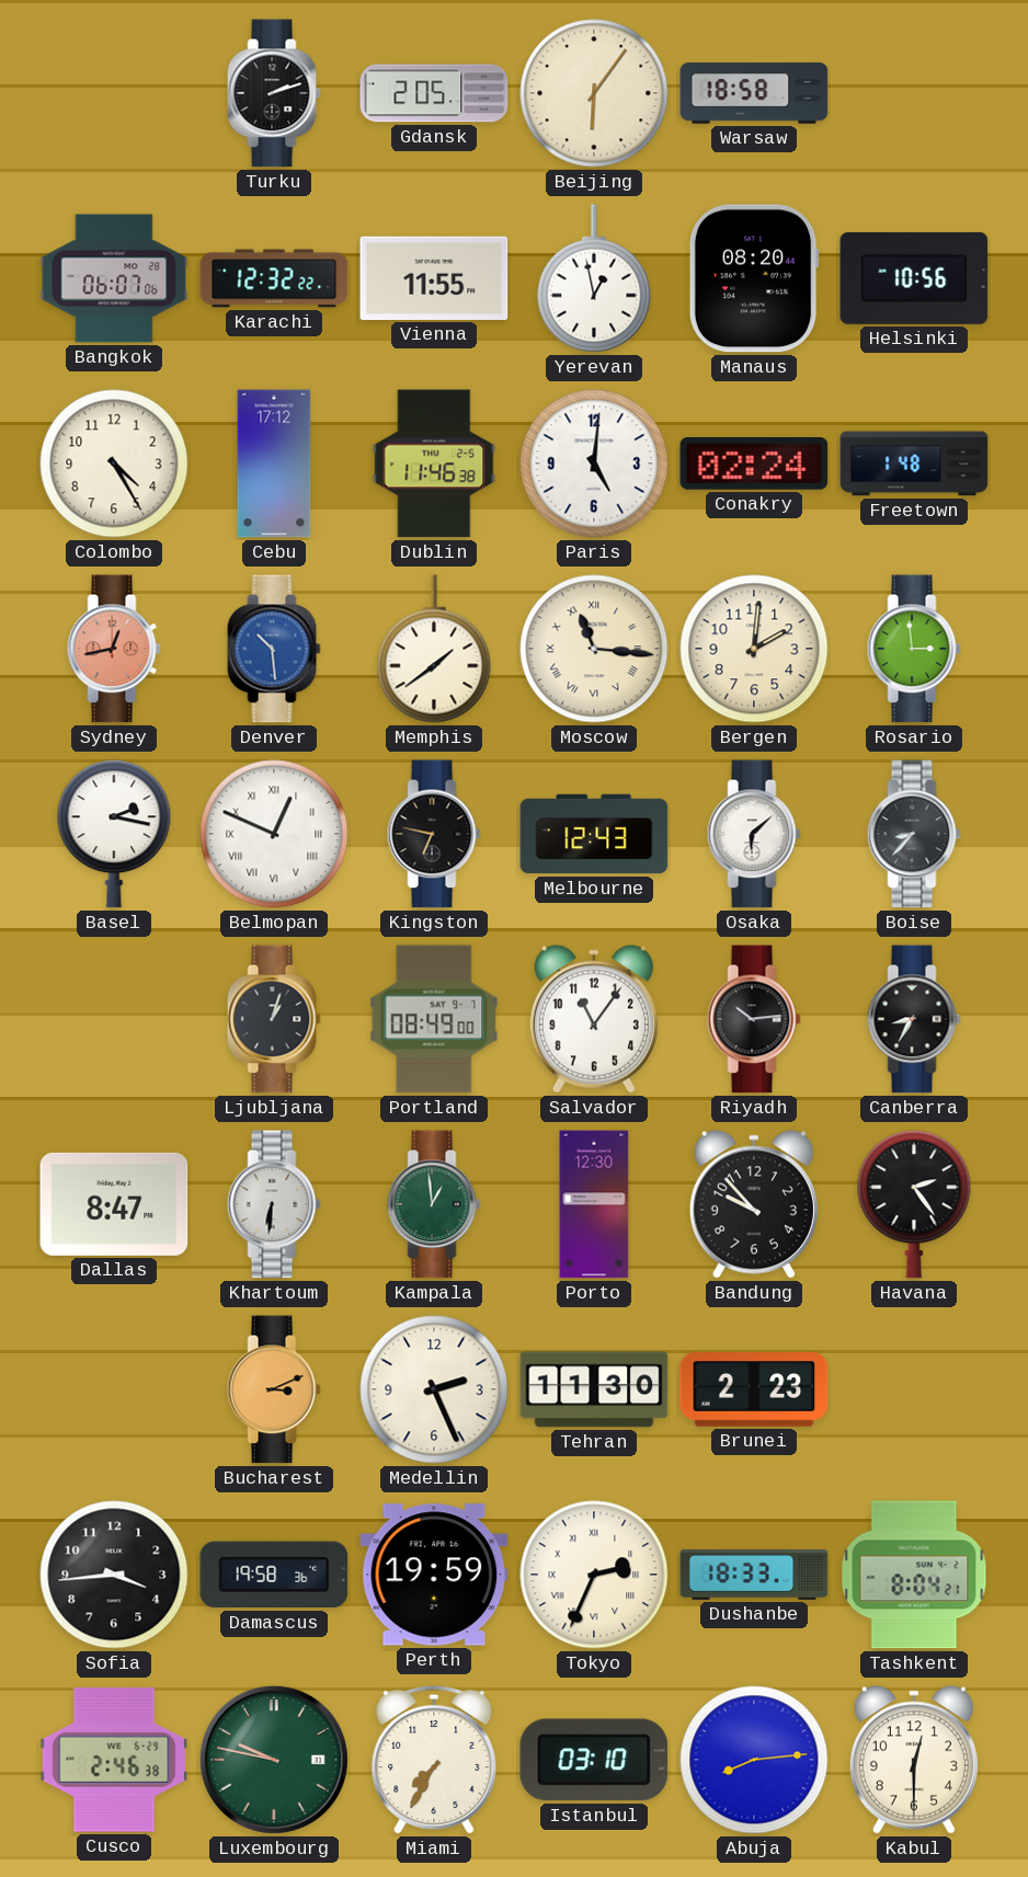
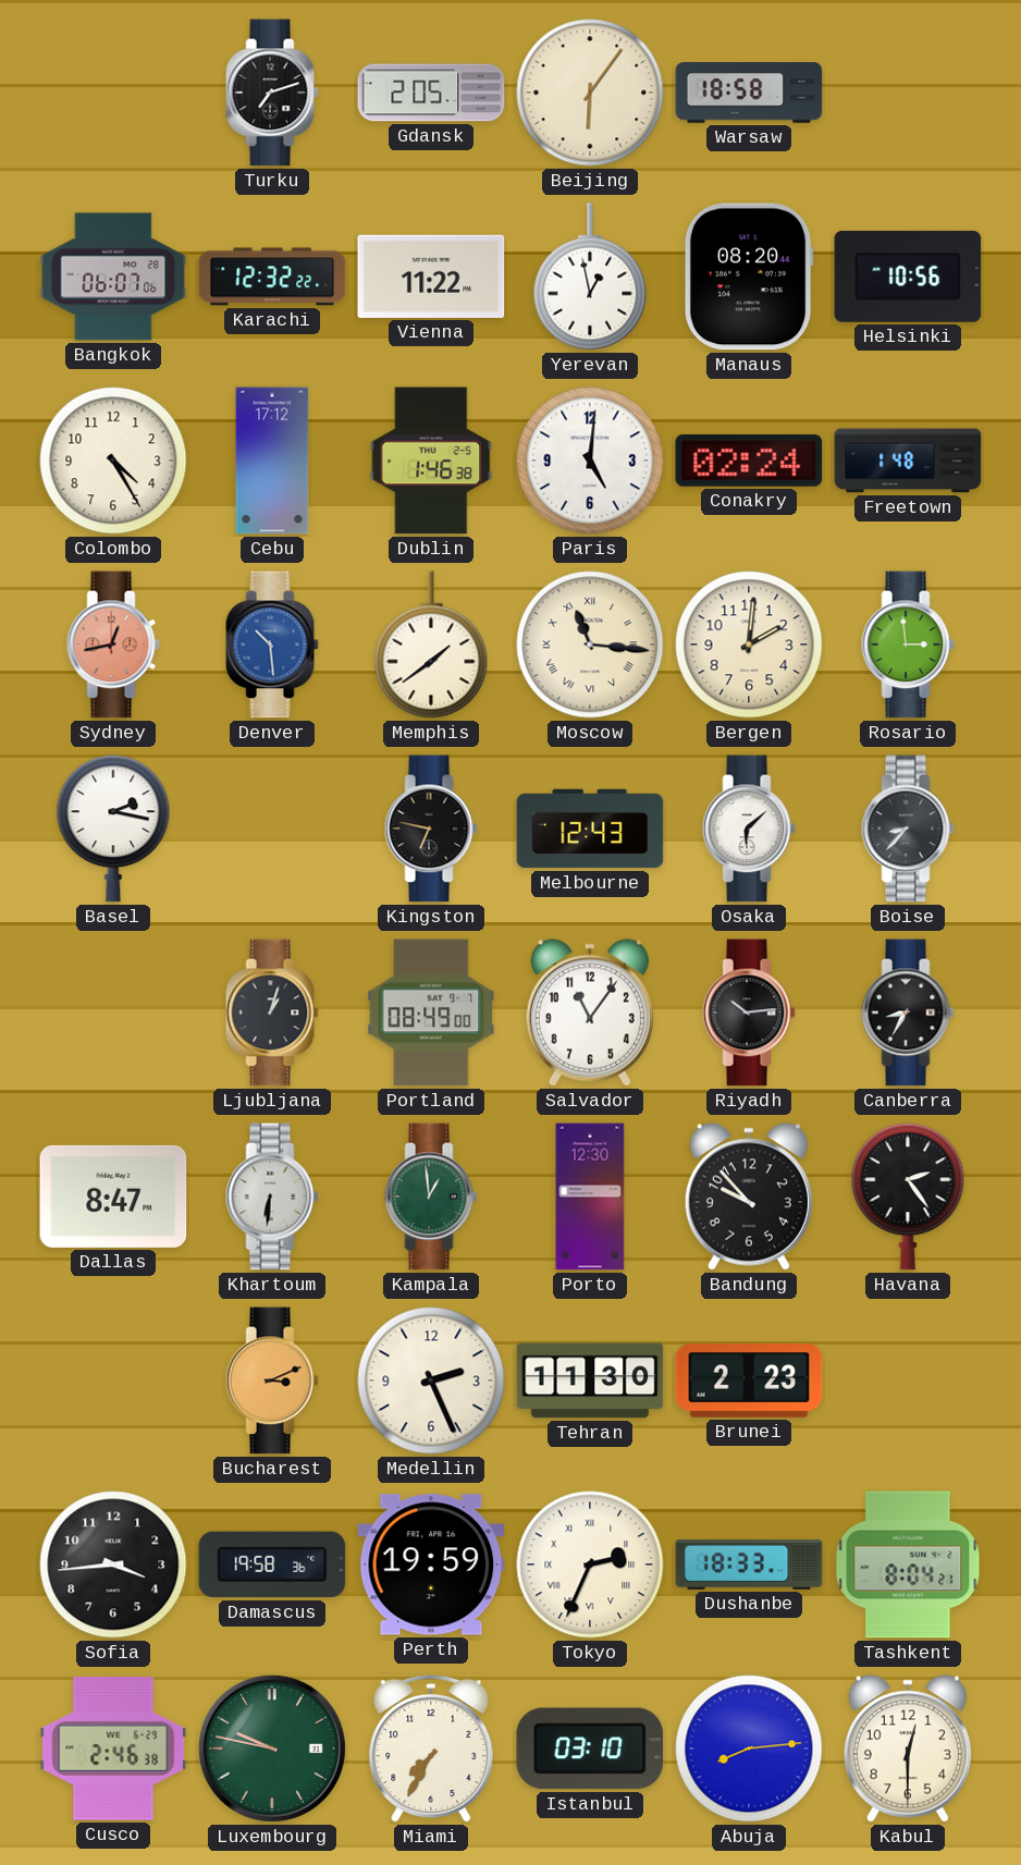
Turku: 2:12 -> 7:12 (272, 93)
Vienna: 11:55 -> 11:22 (431, 277)
Dublin: 11:46 -> 1:46 (431, 461)
Belmopan: 12:49 -> none (274, 834)
